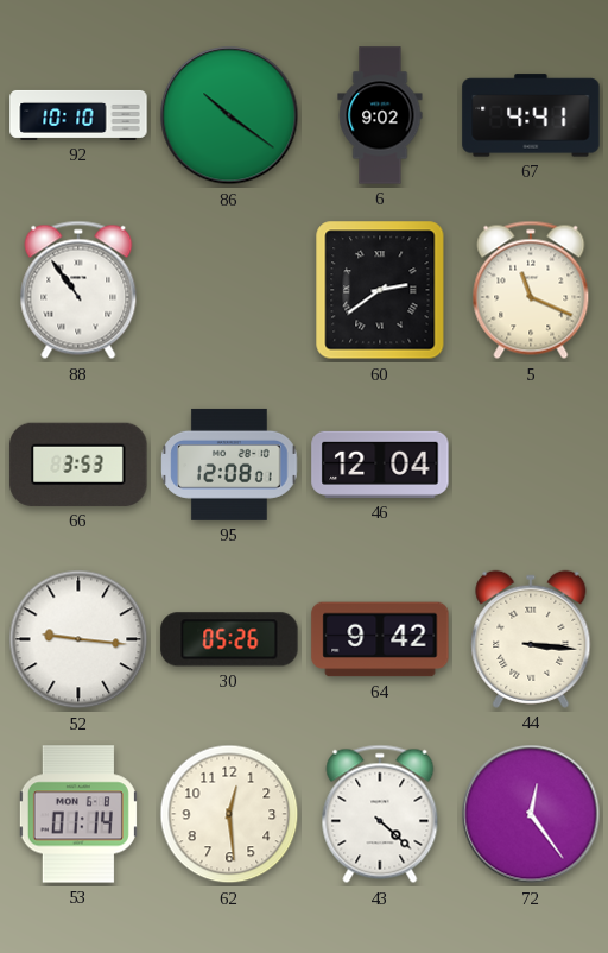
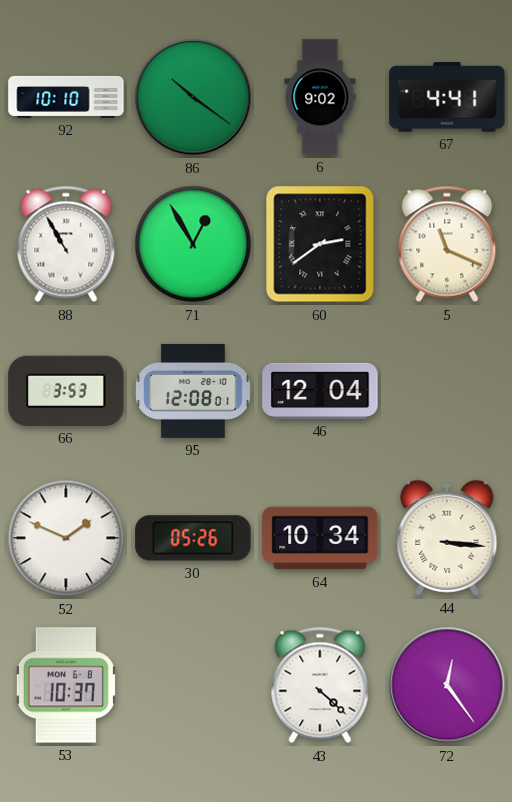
88: 10:54 -> 10:55 (66, 244)
71: none -> 12:55 (193, 244)
52: 9:16 -> 1:49 (66, 538)
64: 9:42 -> 10:34 (320, 538)
53: 01:14 -> 10:37 (66, 685)
62: 12:29 -> none (229, 814)
